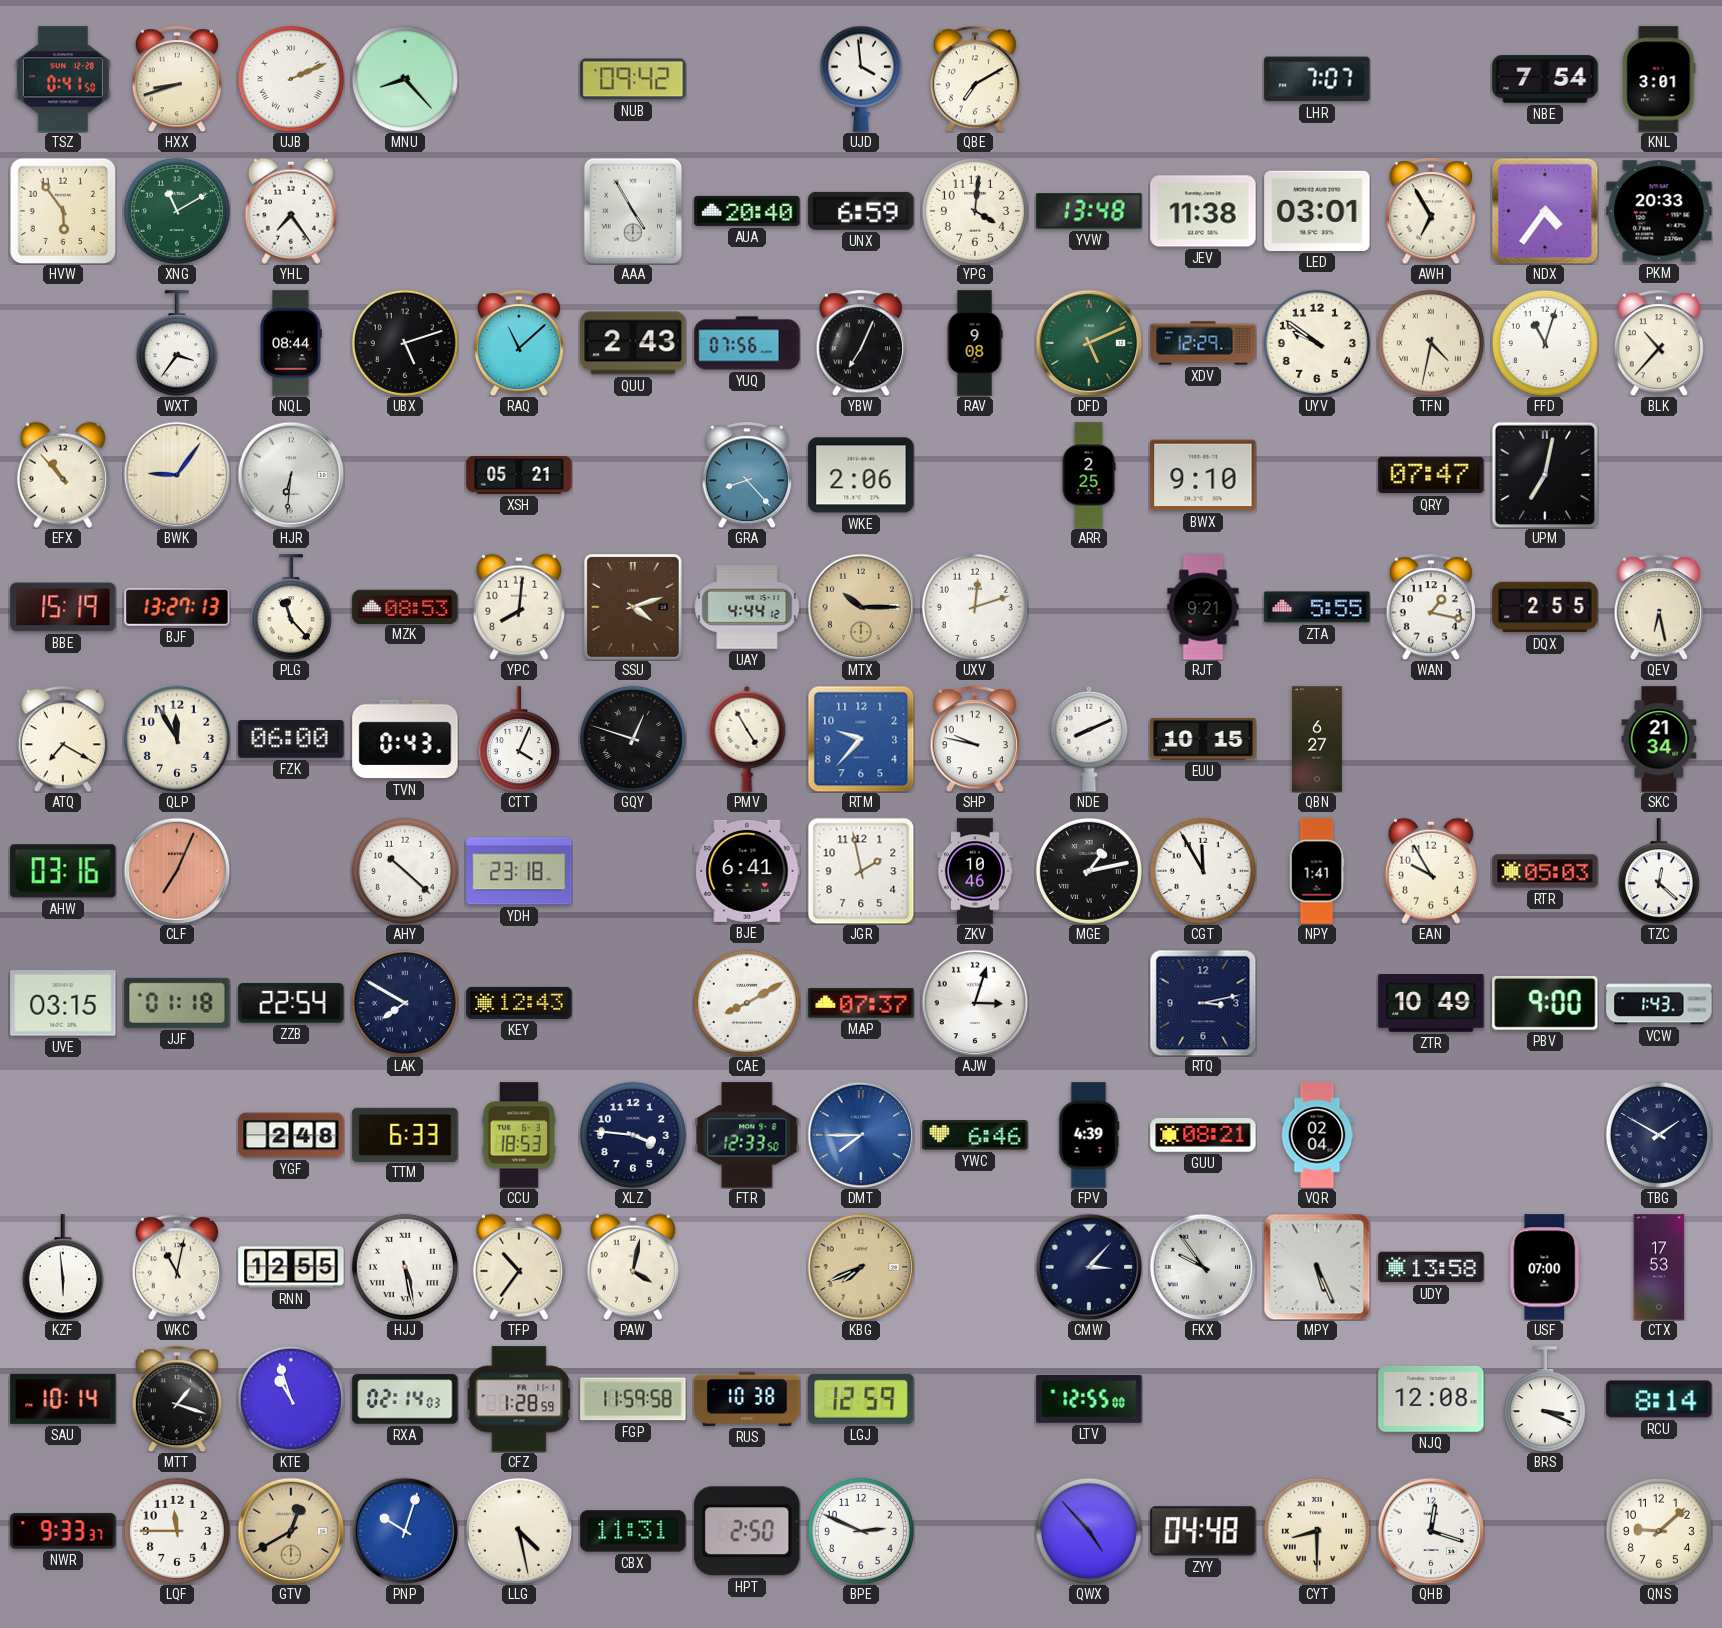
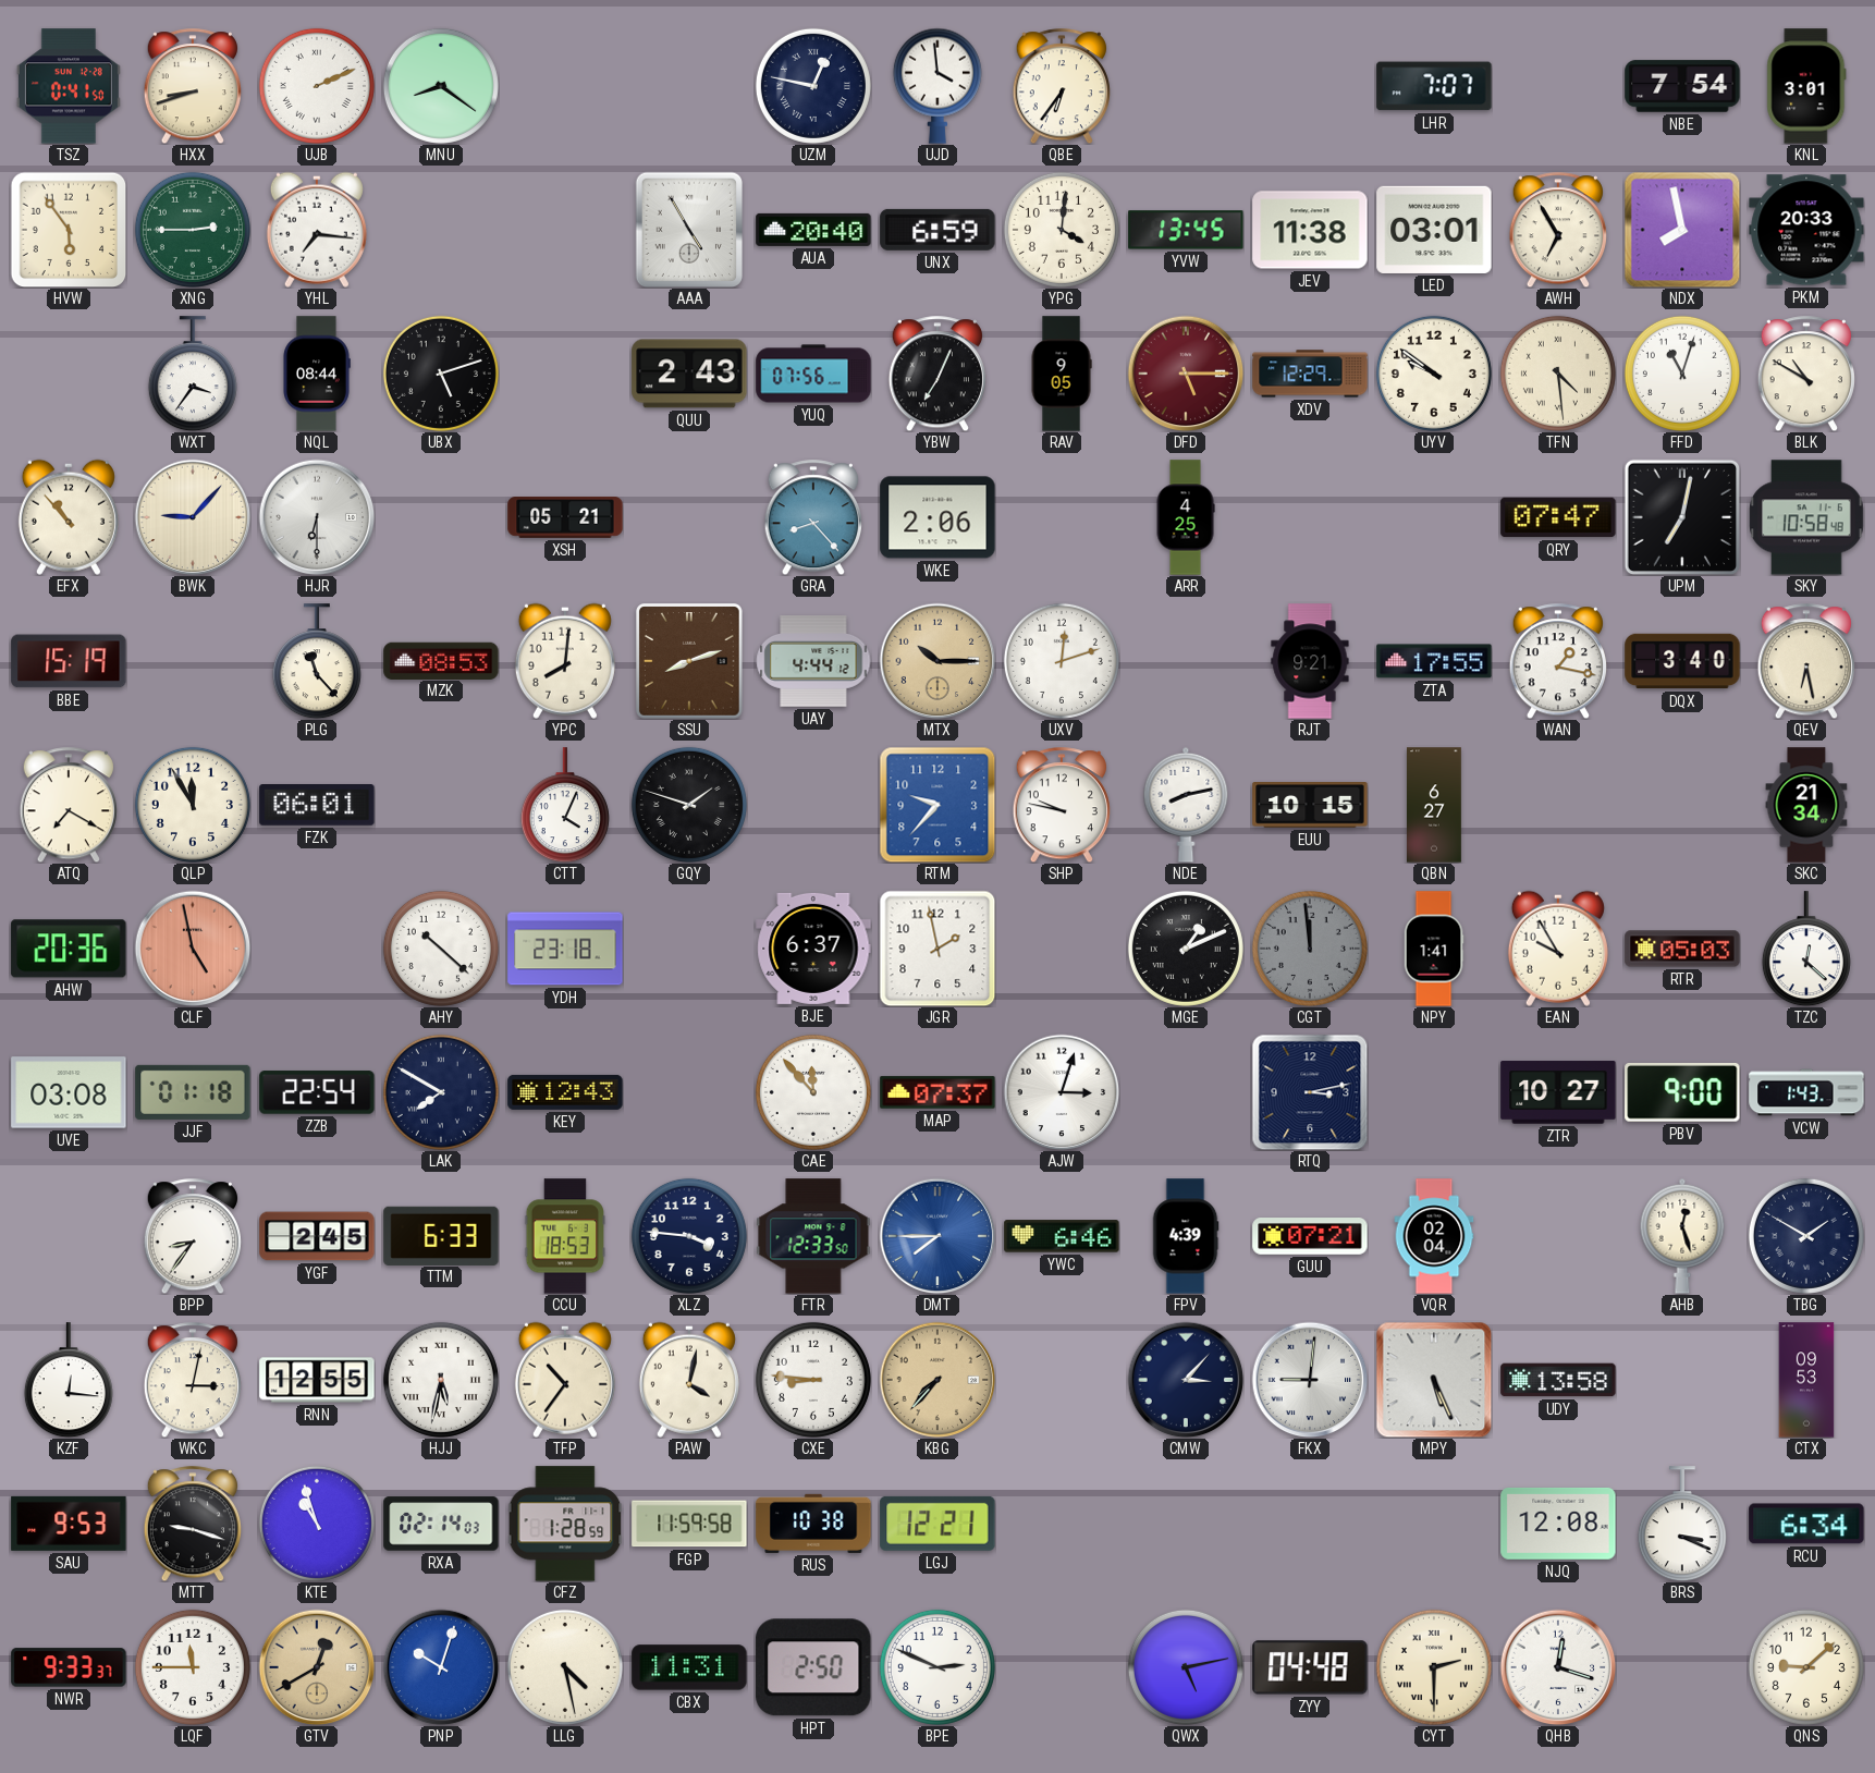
MNU: 8:23 -> 8:21 (441, 86)
NUB: 09:42 -> none (633, 79)
UZM: none -> 12:47 (813, 86)
QBE: 7:10 -> 6:36 (1062, 86)
XNG: 11:10 -> 2:45 (193, 230)
YHL: 7:24 -> 7:16 (317, 230)
YVW: 13:48 -> 13:45 (1186, 230)
NDX: 4:36 -> 7:58 (1682, 230)
RAQ: 11:08 -> none (519, 343)
RAV: 9:08 -> 9:05 (1062, 374)
DFD: 5:11 -> 5:15 (1186, 374)
DFD dial: green -> burgundy (1186, 374)
TFN: 4:32 -> 4:29 (1558, 374)
BLK: 10:37 -> 10:50 (1806, 374)
BWK: 9:06 -> 9:07 (193, 517)
HJR: 6:31 -> 6:30 (317, 517)
ARR: 2:25 -> 4:25 (1186, 517)
BWX: 9:10 -> none (1203, 475)
SKY: none -> 10:58 (1806, 517)
BJF: 13:27 -> none (177, 607)
SSU: 4:12 -> 8:12 (690, 662)
ZTA: 5:55 -> 17:55 (1434, 661)
DQX: 2:55 -> 3:40 (1682, 661)
FZK: 06:00 -> 06:01 (317, 806)
TVN: 0:43 -> none (405, 739)
GQY: 12:48 -> 1:48 (689, 805)
PMV: 4:55 -> none (747, 739)
NDE: 8:11 -> 8:13 (1186, 805)
AHW: 03:16 -> 20:36 (69, 949)
CLF: 7:04 -> 4:58 (193, 949)
BJE: 6:41 -> 6:37 (813, 949)
ZKV: 10:46 -> none (975, 871)
MGE: 1:13 -> 1:11 (1186, 949)
CGT: 11:55 -> 11:59 (1310, 949)
CGT dial: white -> grey (1310, 949)
UVE: 03:15 -> 03:08 (69, 1092)
CAE: 8:10 -> 11:53 (813, 1092)
ZTR: 10:49 -> 10:27 (1558, 1092)
BPP: none -> 8:36 (193, 1236)
YGF: 2:48 -> 2:45 (317, 1236)
GUU: 08:21 -> 07:21 (1310, 1237)
AHB: none -> 12:27 (1682, 1236)
KZF: 5:59 -> 12:16 (69, 1380)
WKC: 11:02 -> 3:02 (193, 1380)
HJJ: 5:28 -> 5:32 (441, 1380)
CXE: none -> 8:46 (813, 1380)
KBG: 7:41 -> 7:37 (937, 1380)
FKX: 9:54 -> 9:01 (1310, 1380)
USF: 07:00 -> none (1545, 1267)
CTX: 17:53 -> 09:53 (1806, 1380)
SAU: 10:14 -> 9:53 (69, 1524)
MTT: 1:18 -> 9:18 (193, 1524)
LGJ: 12:59 -> 12:21 (937, 1524)
LTV: 12:55 -> none (1089, 1399)
RCU: 8:14 -> 6:34 (1806, 1524)
QWX: 4:53 -> 5:13 (1186, 1667)
CYT: 8:30 -> 2:30 (1434, 1667)
